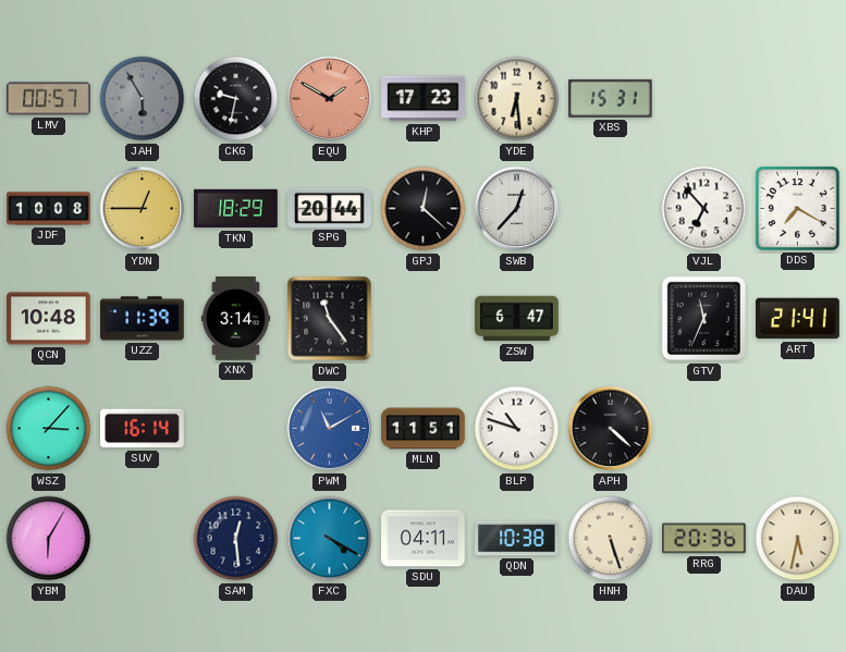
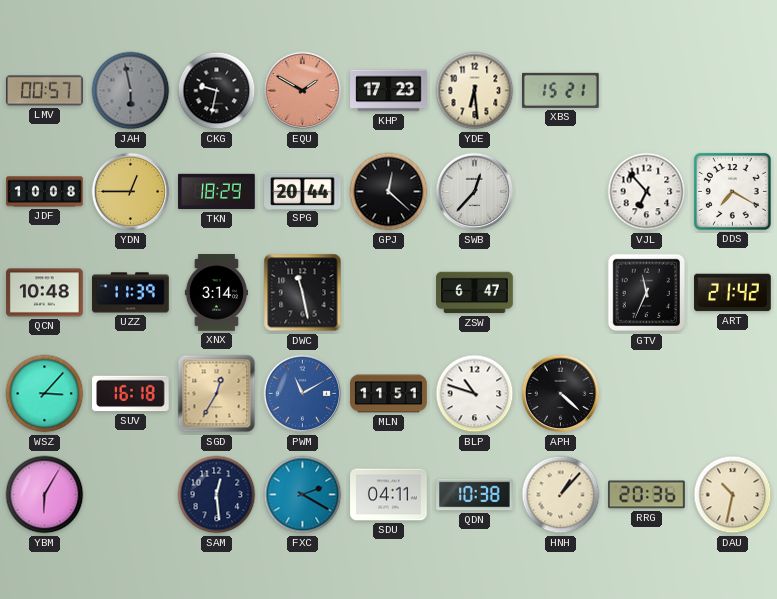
JAH: 5:55 -> 5:58 (131, 91)
XBS: 15:31 -> 15:21 (561, 90)
DWC: 11:24 -> 11:28 (303, 293)
ART: 21:41 -> 21:42 (733, 293)
SUV: 16:14 -> 16:18 (131, 394)
SGD: none -> 12:35 (217, 394)
FXC: 4:20 -> 2:20 (303, 495)
HNH: 5:27 -> 1:07 (561, 495)
DAU: 5:32 -> 10:32 (733, 495)
